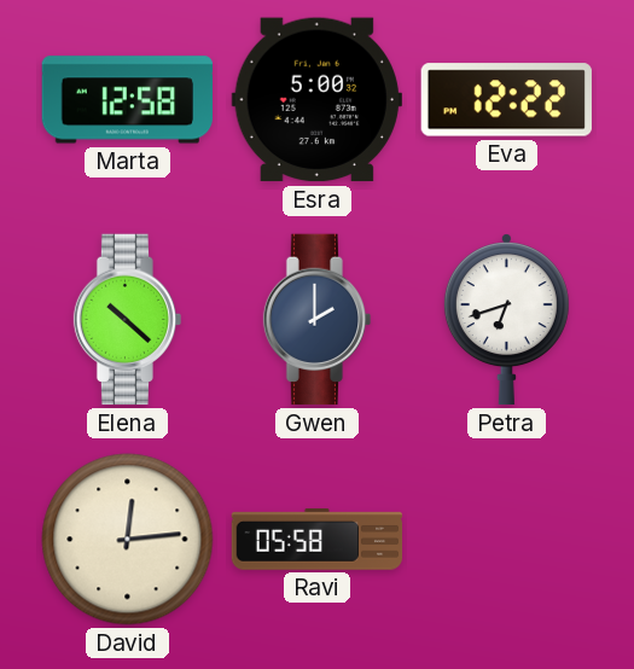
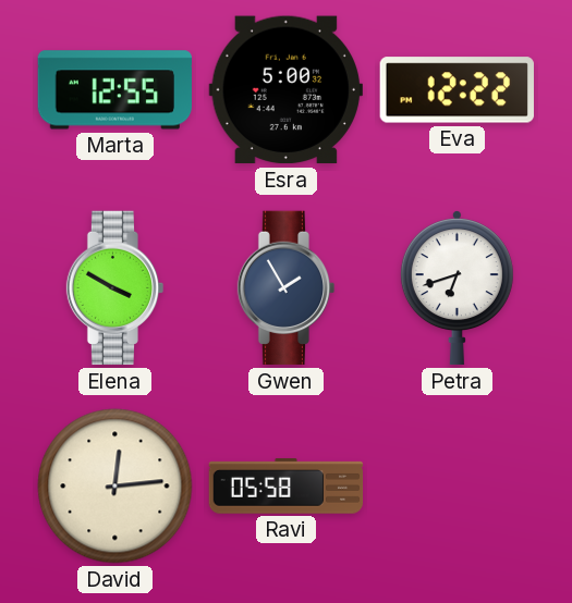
Marta: 12:58 -> 12:55 (114, 90)
Elena: 10:22 -> 3:50 (115, 288)
Gwen: 2:00 -> 1:55 (287, 288)
